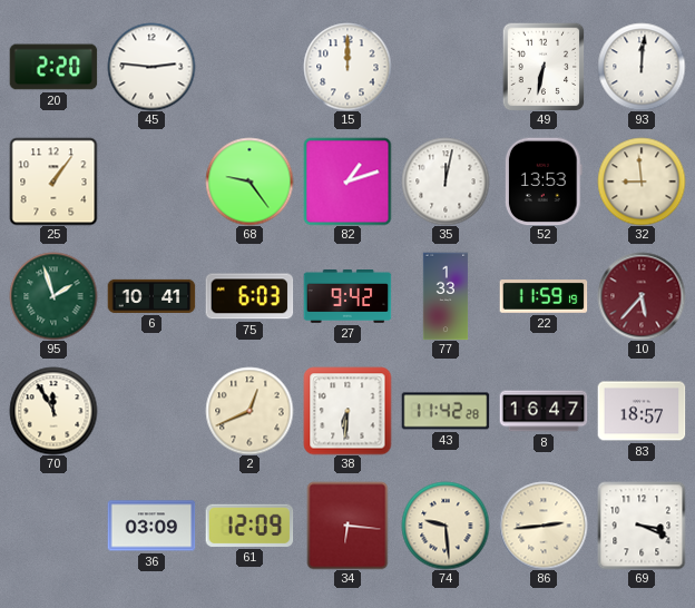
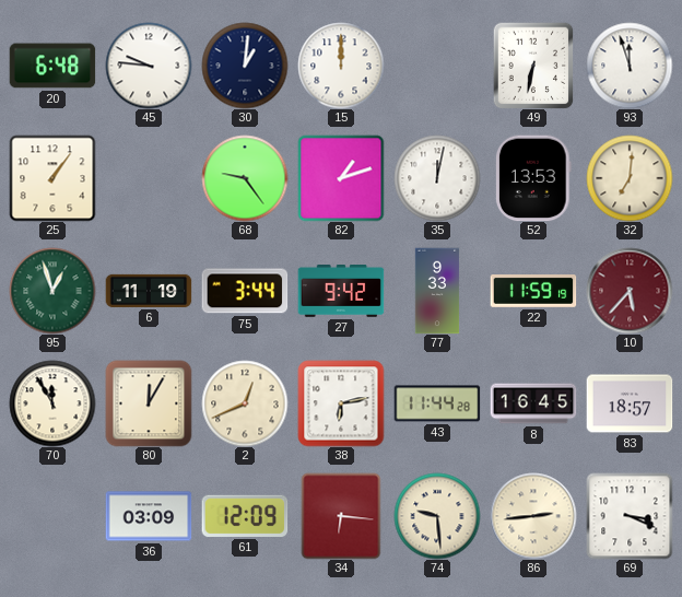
20: 2:20 -> 6:48 (52, 66)
45: 2:46 -> 9:46 (149, 66)
30: none -> 1:01 (245, 66)
93: 12:01 -> 11:57 (630, 66)
32: 8:59 -> 7:01 (630, 178)
95: 1:57 -> 12:57 (52, 291)
6: 10:41 -> 11:19 (149, 291)
75: 6:03 -> 3:44 (245, 291)
77: 1:33 -> 9:33 (437, 291)
80: none -> 12:05 (149, 403)
38: 6:31 -> 6:13 (341, 403)
43: 11:42 -> 11:44 (437, 403)
8: 16:47 -> 16:45 (533, 403)
